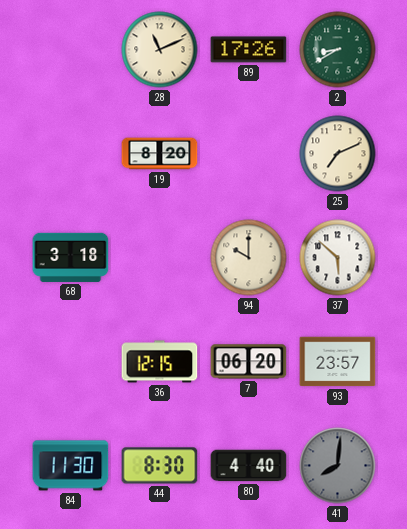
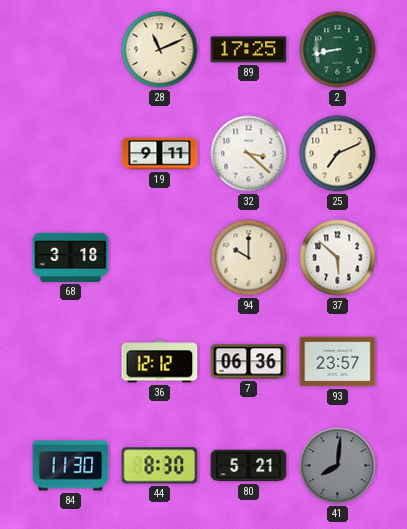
89: 17:26 -> 17:25 (249, 50)
2: 8:40 -> 8:43 (338, 50)
19: 8:20 -> 9:11 (160, 154)
32: none -> 3:22 (249, 154)
36: 12:15 -> 12:12 (160, 362)
7: 06:20 -> 06:36 (249, 362)
80: 4:40 -> 5:21 (249, 466)
